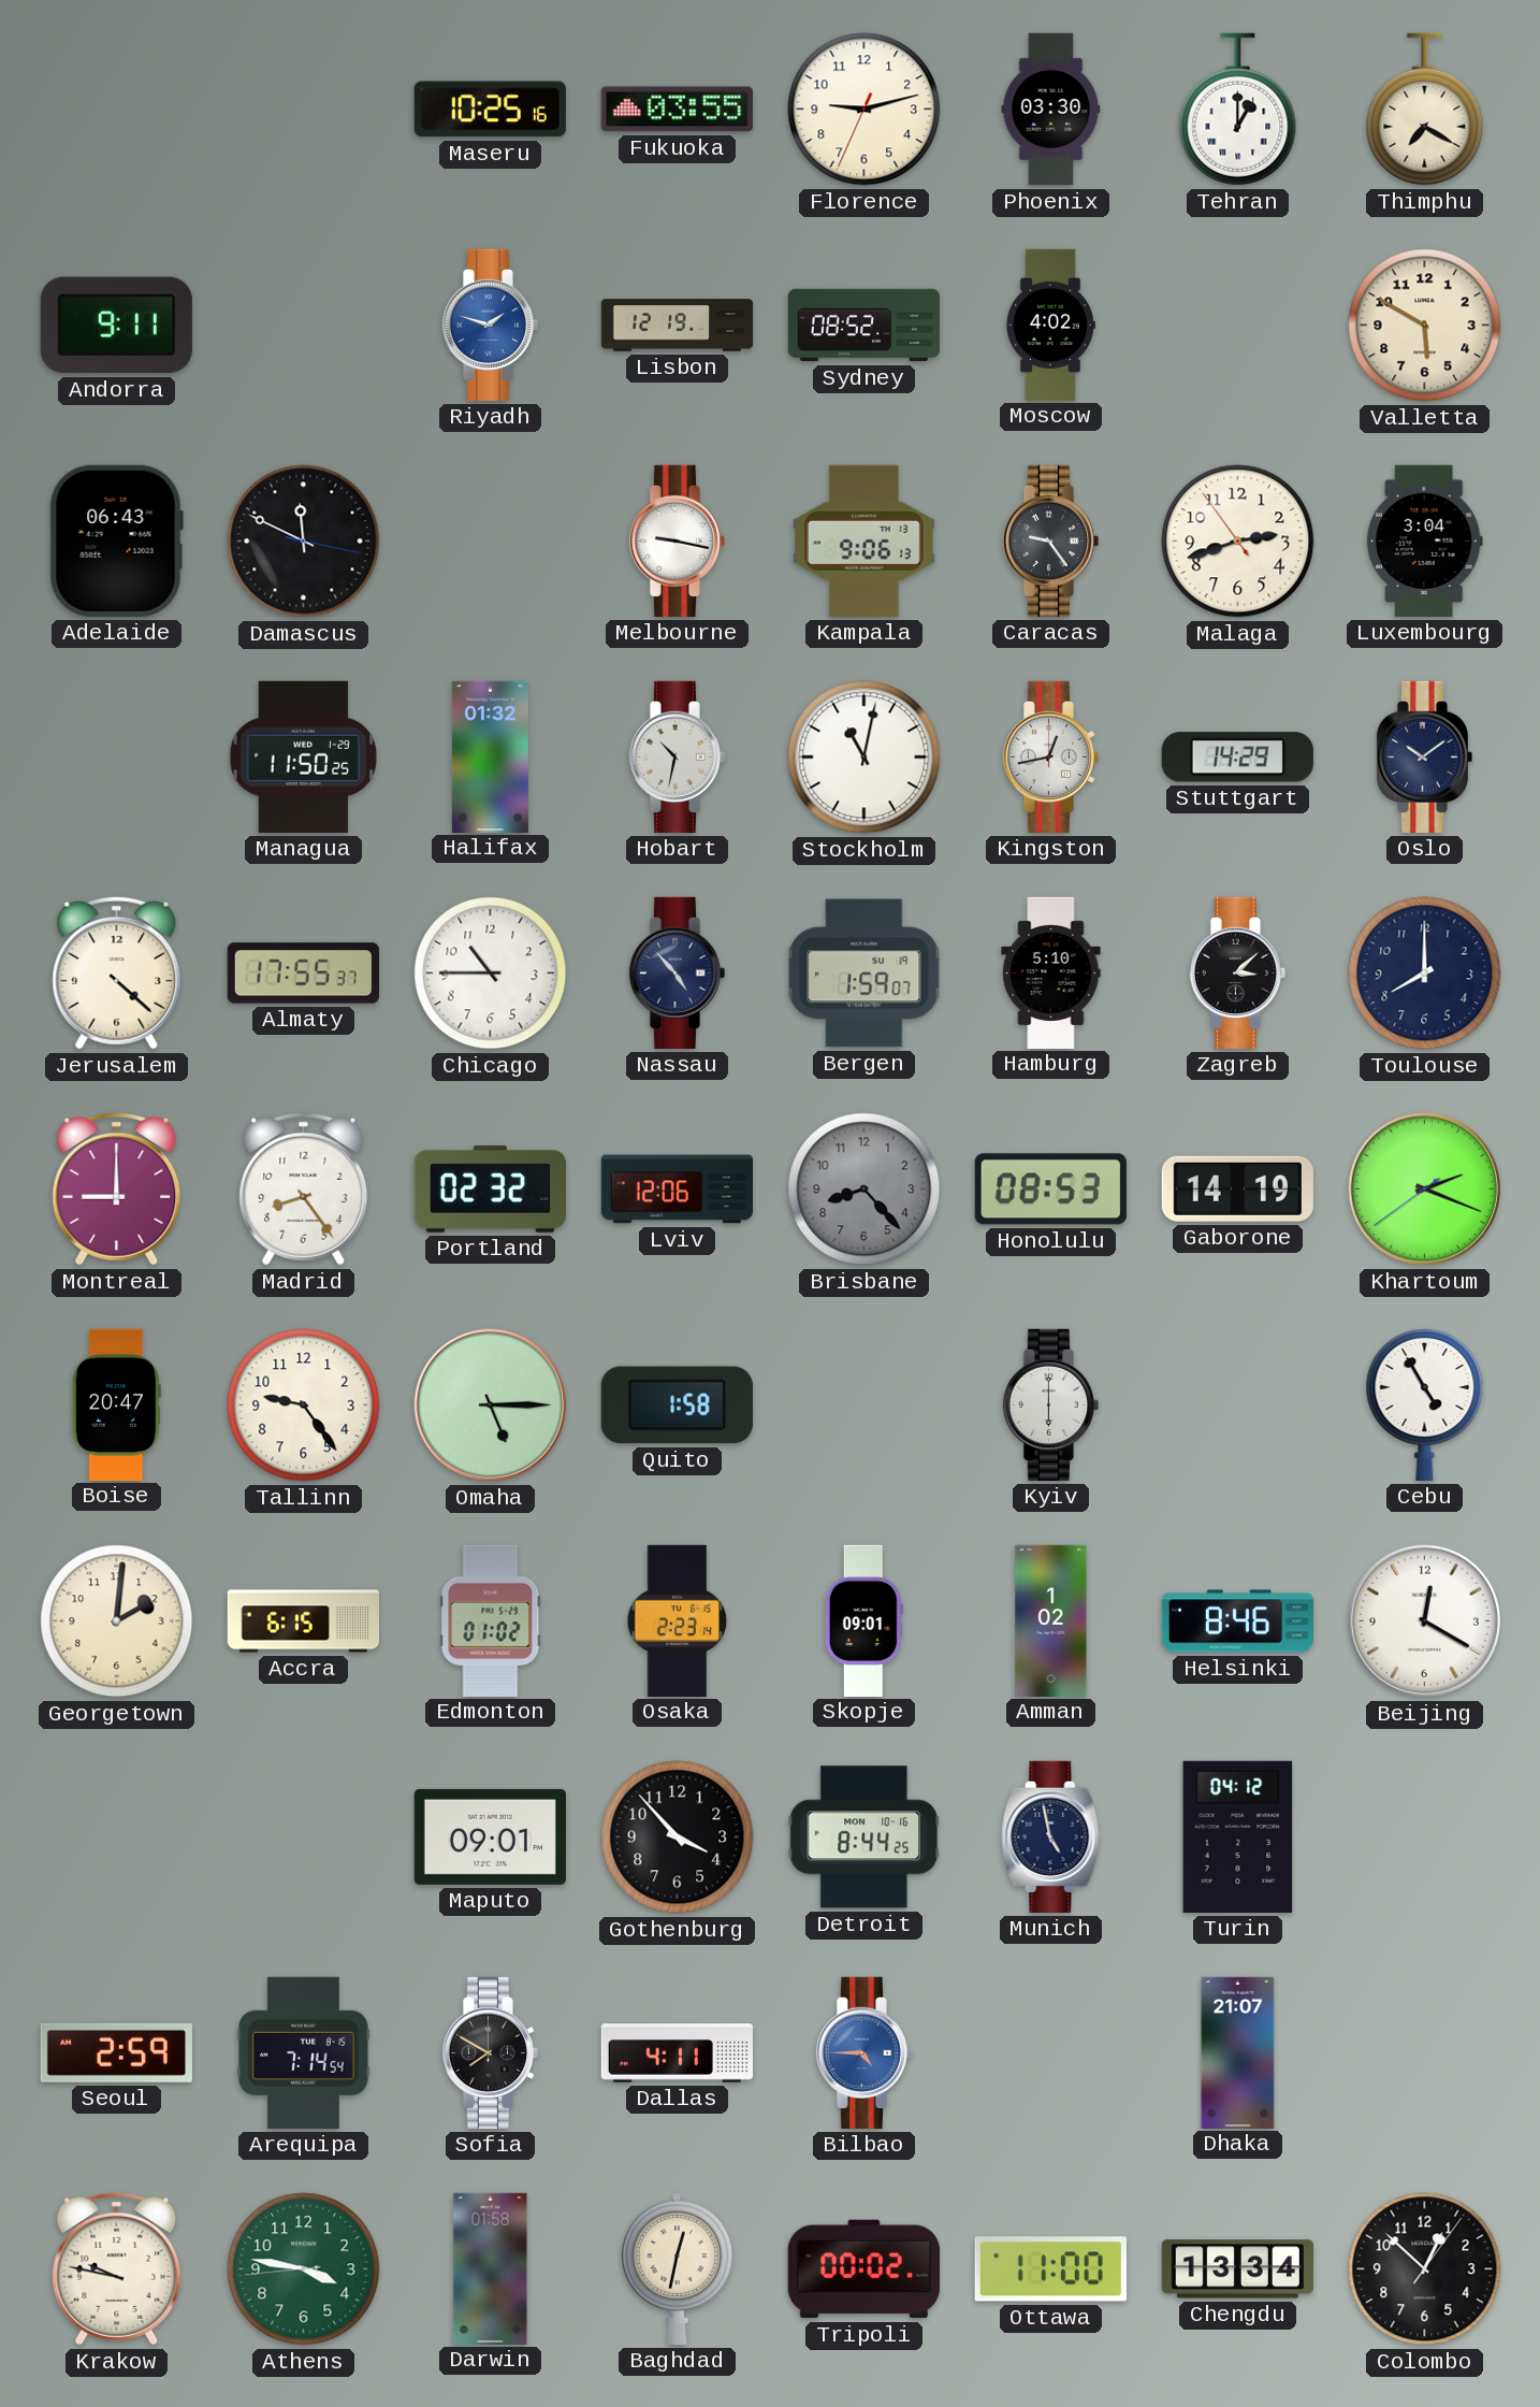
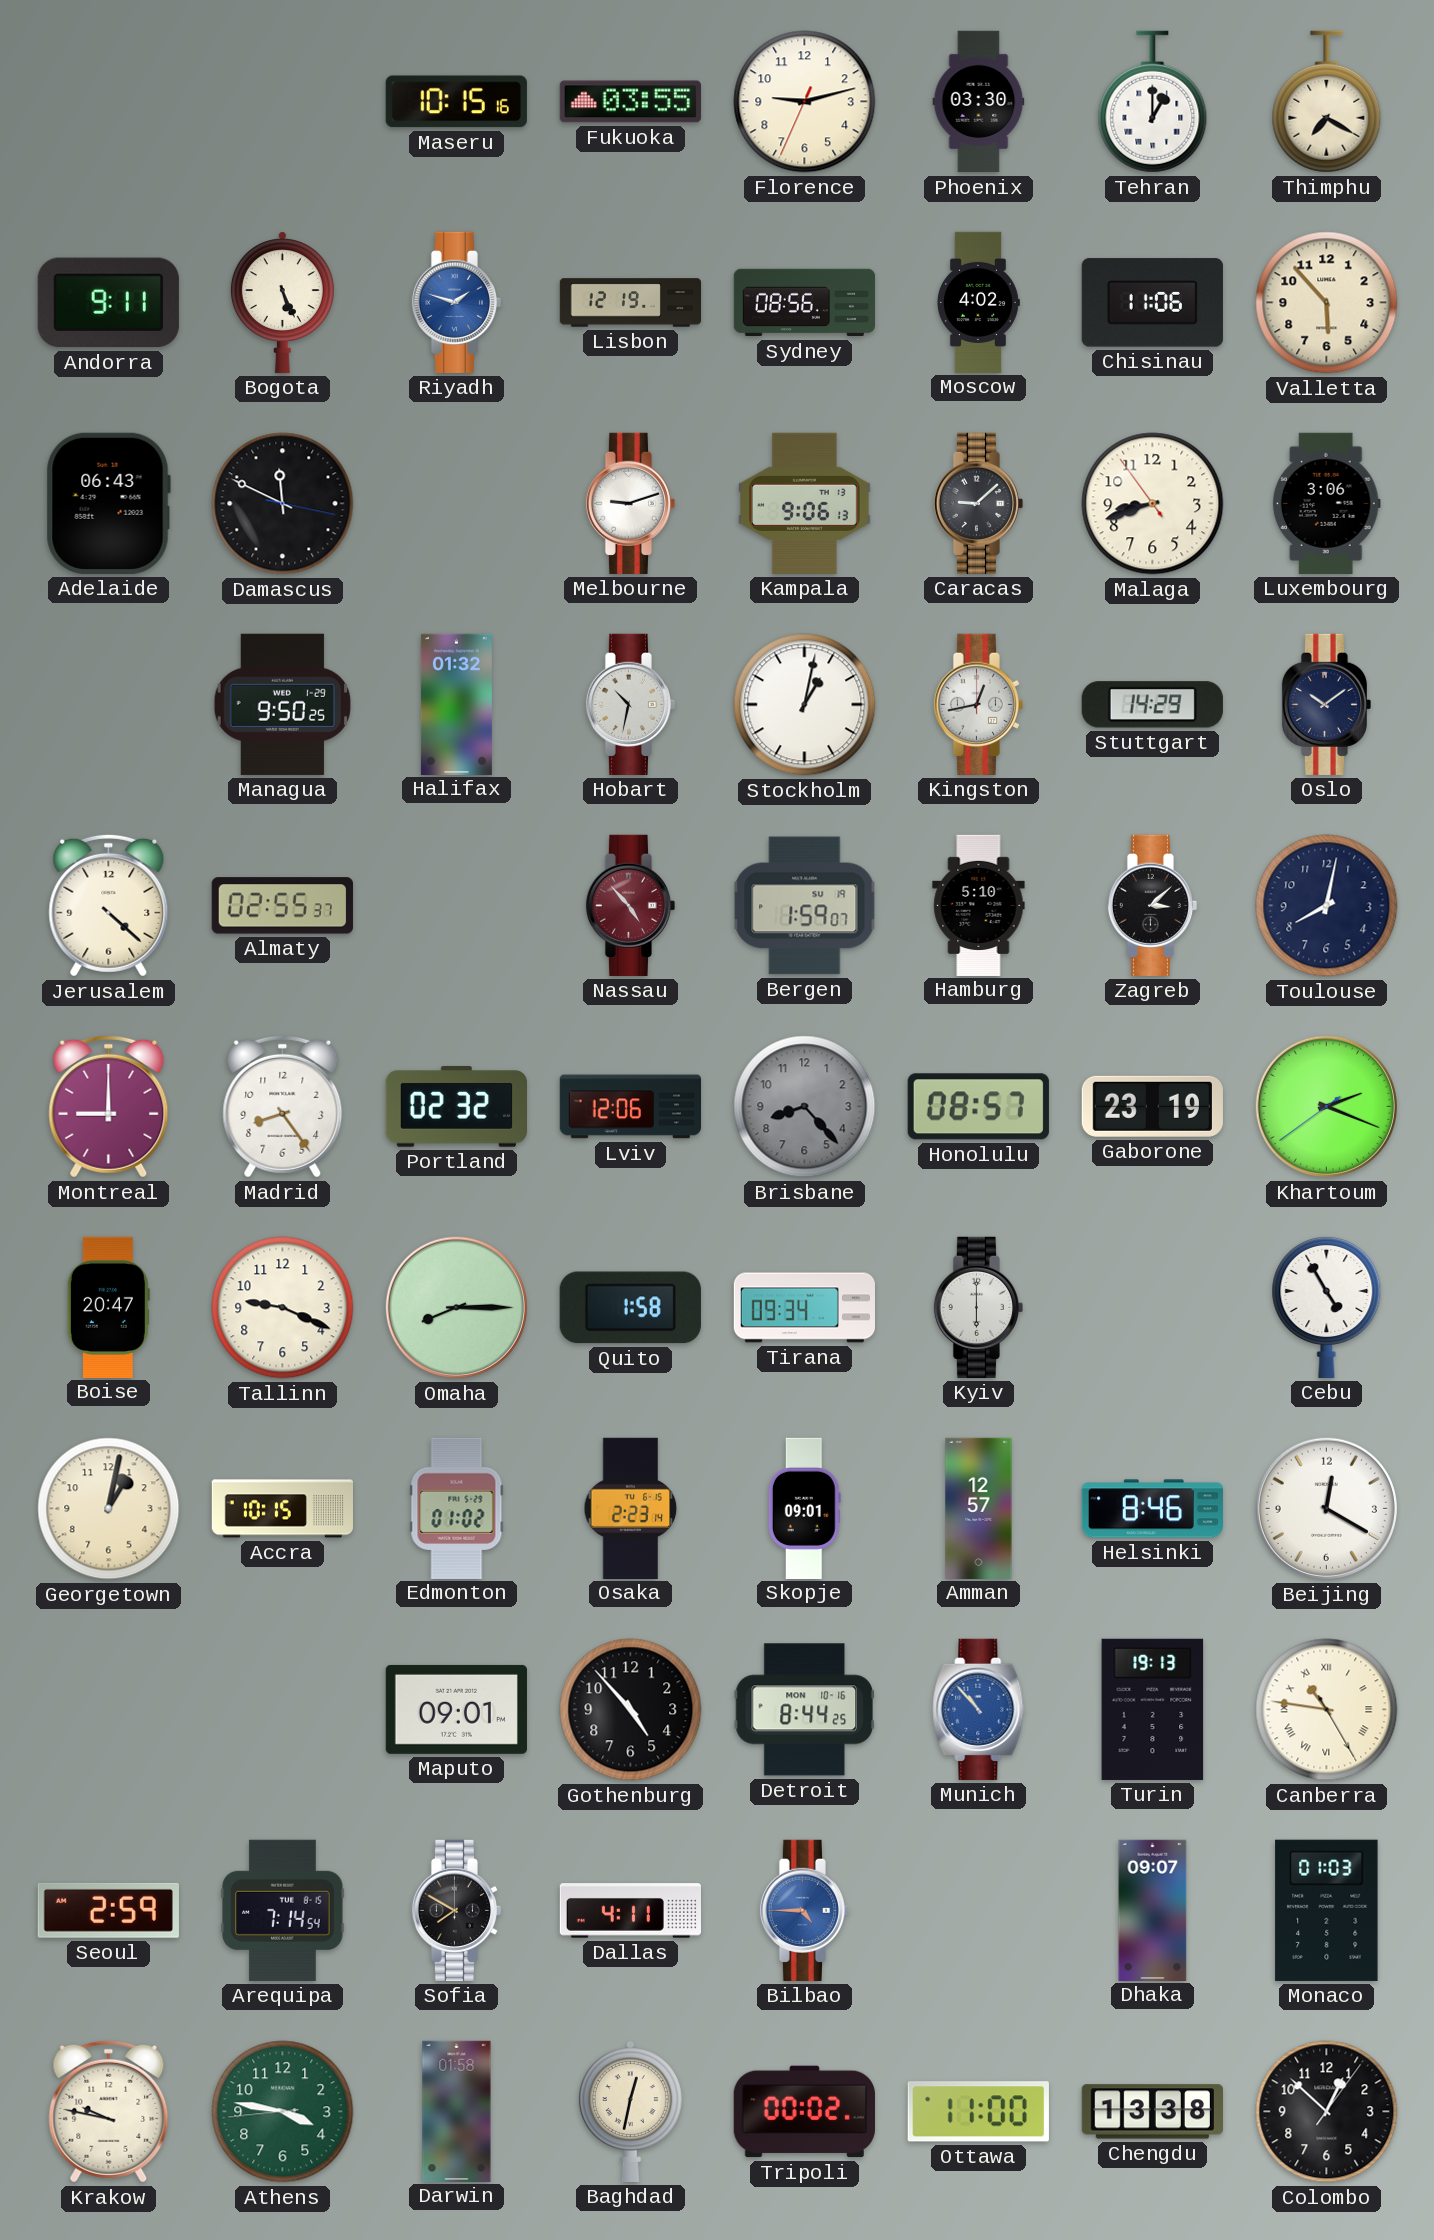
Maseru: 10:25 -> 10:15 (456, 102)
Bogota: none -> 5:26 (282, 302)
Sydney: 08:52 -> 08:56 (804, 303)
Chisinau: none -> 11:06 (1152, 303)
Valletta: 5:50 -> 5:53 (1327, 303)
Melbourne: 9:17 -> 9:12 (630, 503)
Caracas: 9:24 -> 9:08 (978, 503)
Malaga: 2:41 -> 8:41 (1153, 504)
Luxembourg: 3:04 -> 3:06 (1326, 503)
Managua: 11:50 -> 9:50 (282, 704)
Stockholm: 11:02 -> 1:02 (805, 705)
Almaty: 17:55 -> 02:55 (282, 906)
Chicago: 10:45 -> none (491, 974)
Nassau dial: navy -> burgundy (630, 905)
Toulouse: 8:00 -> 8:02 (1327, 906)
Honolulu: 08:53 -> 08:57 (978, 1107)
Gaborone: 14:19 -> 23:19 (1152, 1106)
Tallinn: 9:24 -> 9:19 (283, 1308)
Omaha: 5:15 -> 8:15 (456, 1307)
Tirana: none -> 09:34 (804, 1308)
Georgetown: 2:01 -> 1:02 (109, 1509)
Accra: 6:15 -> 10:15 (282, 1509)
Amman: 1:02 -> 12:57 (979, 1508)
Gothenburg: 3:53 -> 4:53 (631, 1710)
Munich: 4:58 -> 10:53 (979, 1709)
Munich dial: navy -> blue (979, 1709)
Turin: 04:12 -> 19:13 (1153, 1709)
Canberra: none -> 10:46 (1327, 1710)
Dhaka: 21:07 -> 09:07 (1153, 1910)
Monaco: none -> 01:03 (1327, 1910)
Chengdu: 13:34 -> 13:38 (1152, 2112)
